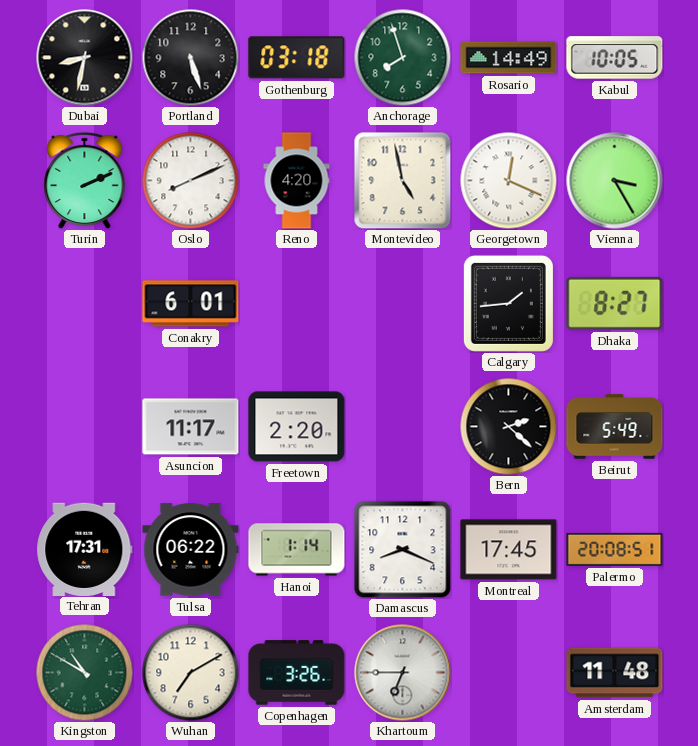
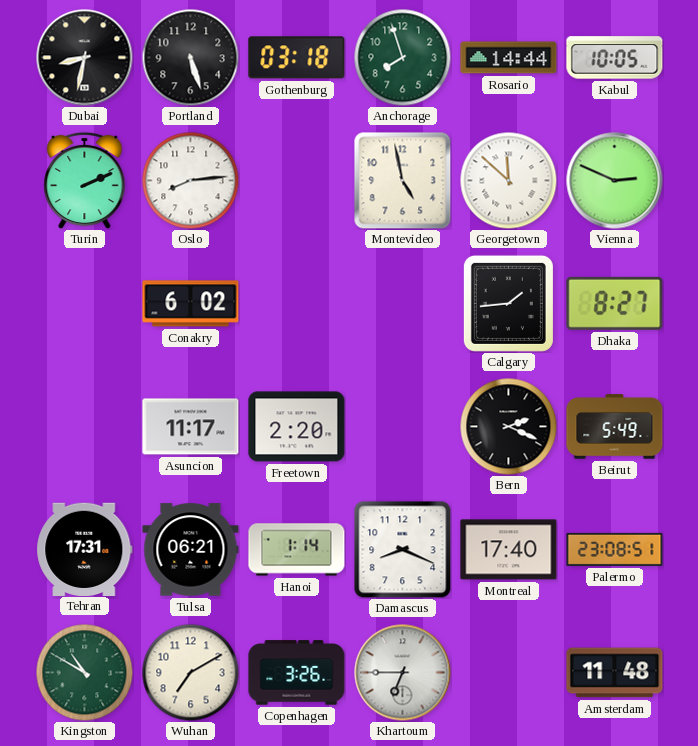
Rosario: 14:49 -> 14:44 (509, 58)
Oslo: 8:11 -> 8:14 (190, 180)
Reno: 4:20 -> none (297, 181)
Georgetown: 12:19 -> 11:52 (508, 180)
Vienna: 3:25 -> 2:49 (615, 181)
Conakry: 6:01 -> 6:02 (191, 304)
Bern: 2:22 -> 2:19 (508, 426)
Tulsa: 06:22 -> 06:21 (191, 550)
Montreal: 17:45 -> 17:40 (509, 550)
Palermo: 20:08 -> 23:08 (615, 549)
